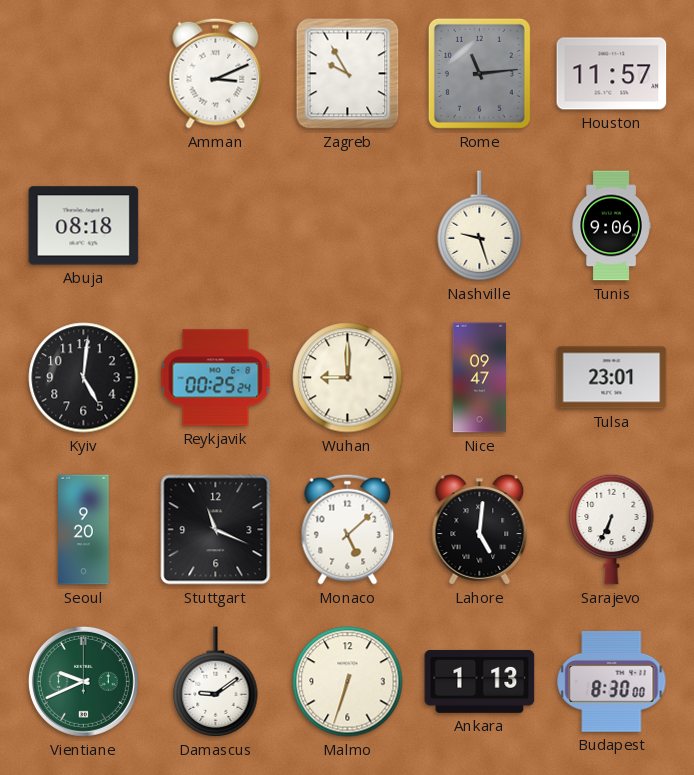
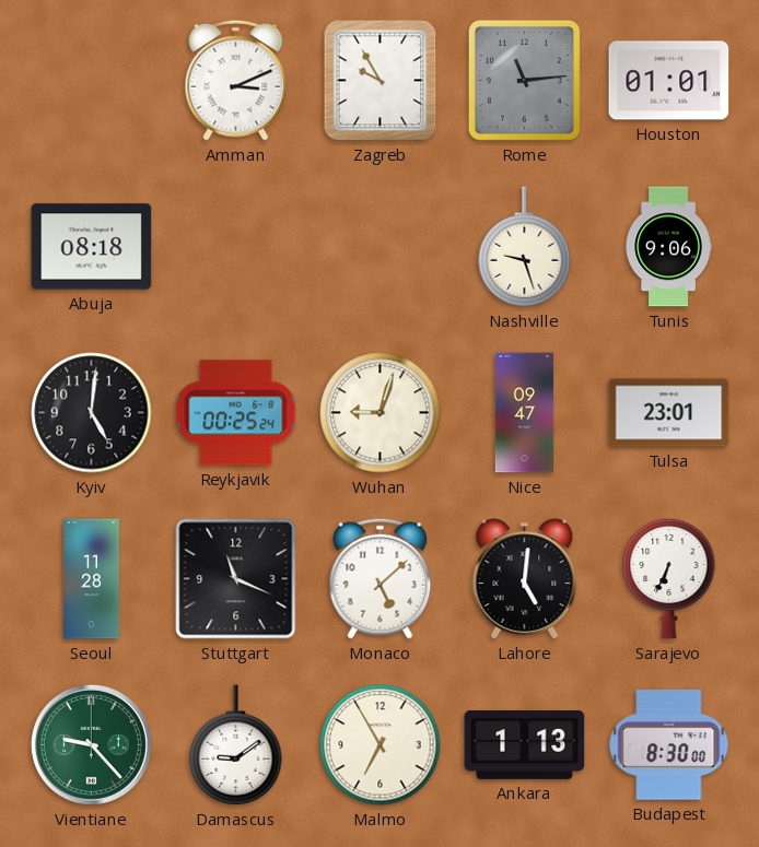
Houston: 11:57 -> 01:01 (669, 81)
Wuhan: 9:00 -> 9:03 (381, 413)
Seoul: 9:20 -> 11:28 (92, 579)
Vientiane: 9:41 -> 9:23 (91, 744)
Malmo: 6:33 -> 6:55 (381, 745)
